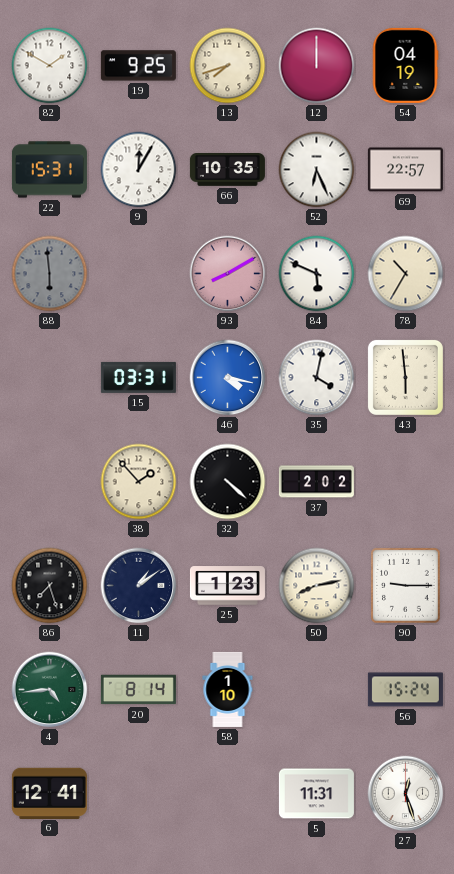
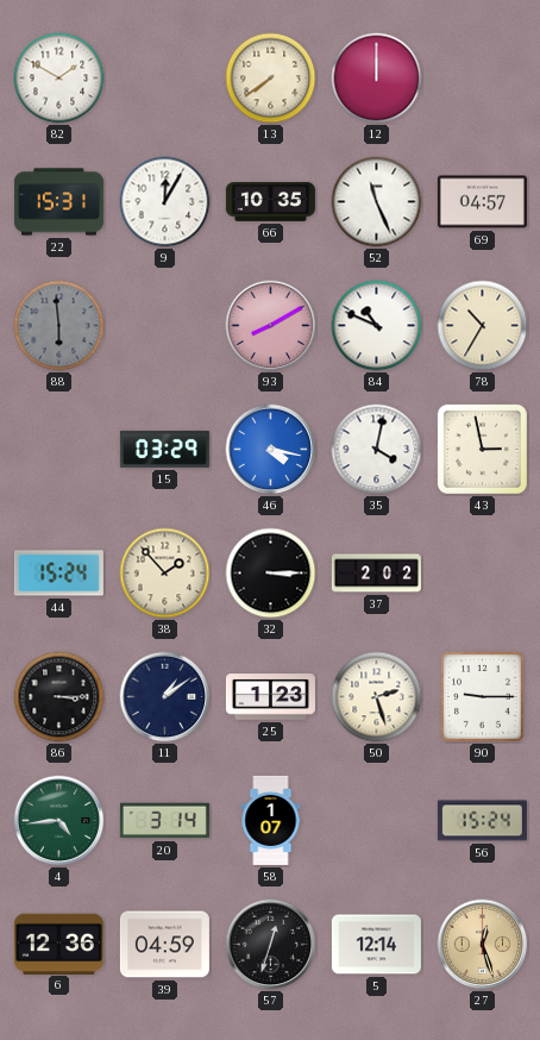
19: 9:25 -> none (138, 66)
13: 7:42 -> 7:39 (271, 79)
54: 04:19 -> none (405, 65)
52: 6:26 -> 11:26 (377, 202)
69: 22:57 -> 04:57 (482, 202)
84: 5:49 -> 10:49 (377, 326)
15: 03:31 -> 03:29 (164, 449)
43: 5:59 -> 2:58 (482, 449)
44: none -> 15:24 (58, 574)
32: 4:22 -> 3:15 (271, 574)
86: 7:27 -> 3:15 (59, 697)
50: 8:13 -> 2:27 (377, 697)
20: 8:14 -> 3:14 (164, 821)
58: 1:10 -> 1:07 (271, 820)
6: 12:41 -> 12:36 (58, 944)
39: none -> 04:59 (164, 945)
57: none -> 12:33 (271, 945)
5: 11:31 -> 12:14 (376, 945)
27 dial: white -> champagne (483, 945)
